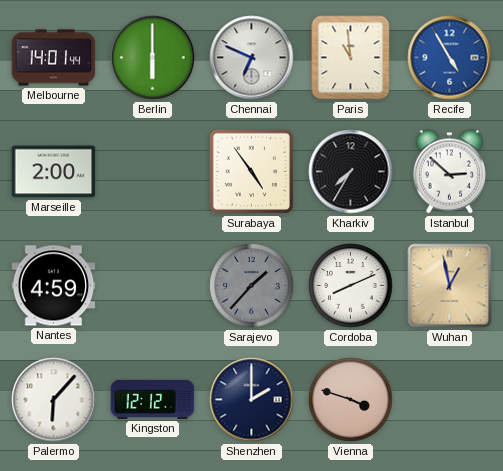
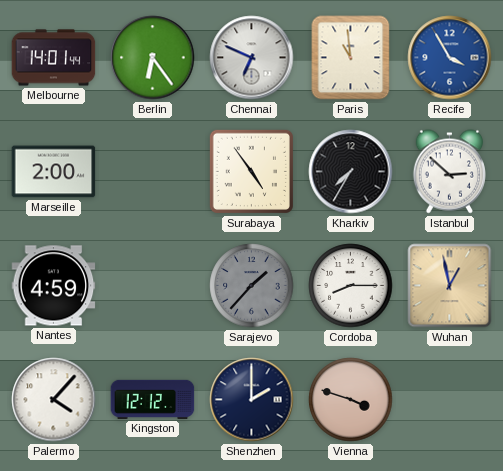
Berlin: 6:00 -> 6:24 (153, 58)
Recife: 4:55 -> 3:55 (450, 58)
Cordoba: 8:11 -> 8:15 (351, 286)
Palermo: 6:07 -> 4:07 (54, 400)
